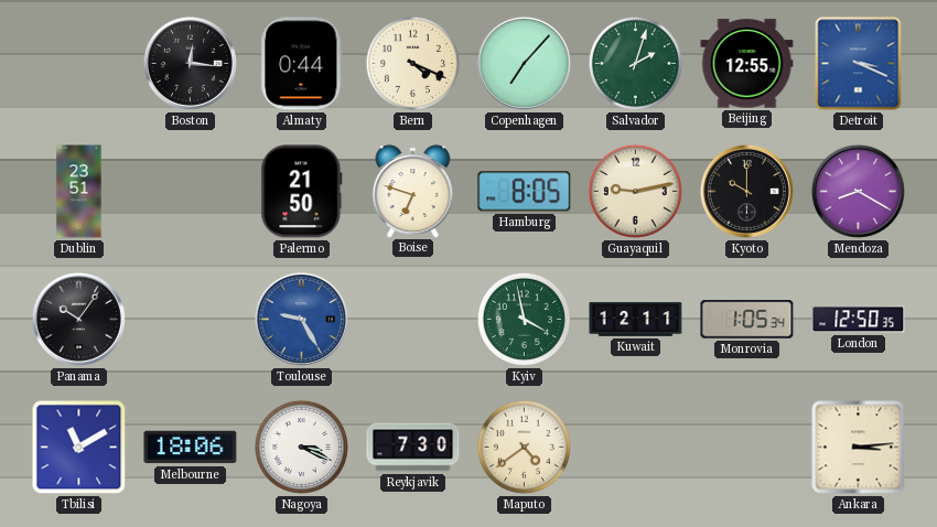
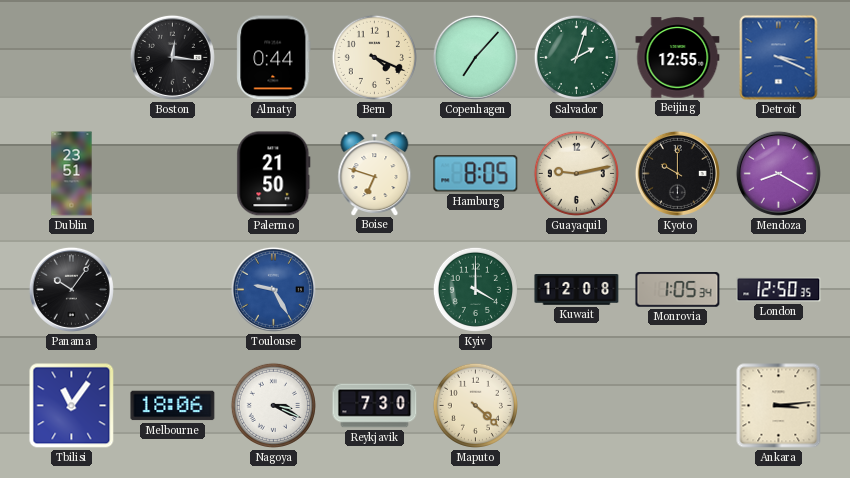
Kyiv: 3:58 -> 4:00 (475, 289)
Kuwait: 12:11 -> 12:08 (577, 290)
Tbilisi: 11:10 -> 11:06 (72, 406)
Maputo: 4:39 -> 4:22 (475, 405)
